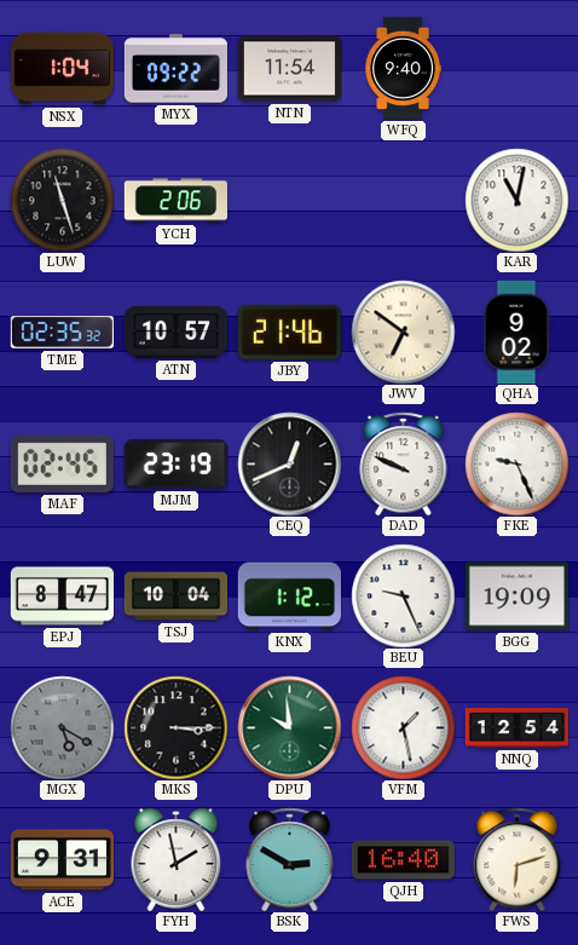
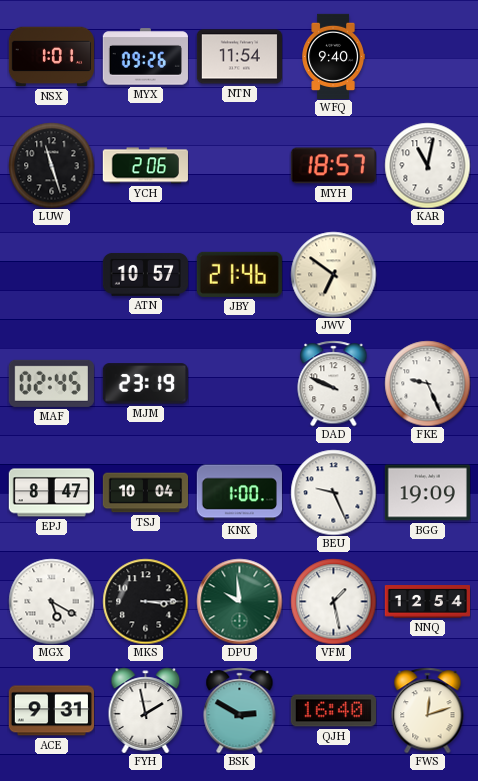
NSX: 1:04 -> 1:01 (51, 57)
MYX: 09:22 -> 09:26 (145, 57)
MYH: none -> 18:57 (333, 166)
TME: 02:35 -> none (62, 333)
QHA: 9:02 -> none (516, 332)
CEQ: 12:41 -> none (289, 463)
KNX: 1:12 -> 1:00 (239, 493)
MGX dial: grey -> white (51, 601)
FWS: 6:12 -> 12:12 (428, 710)
